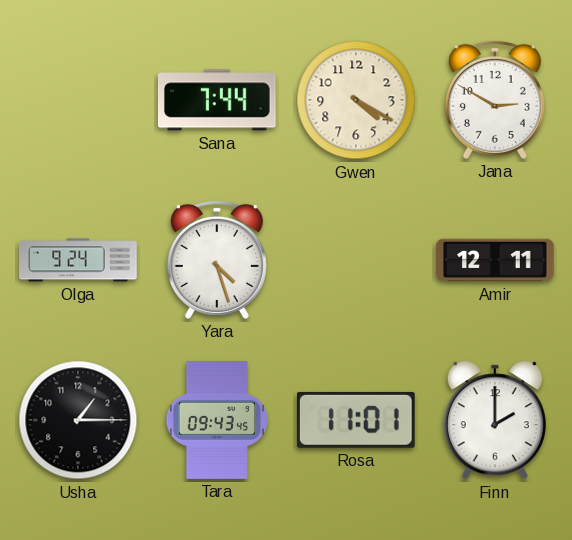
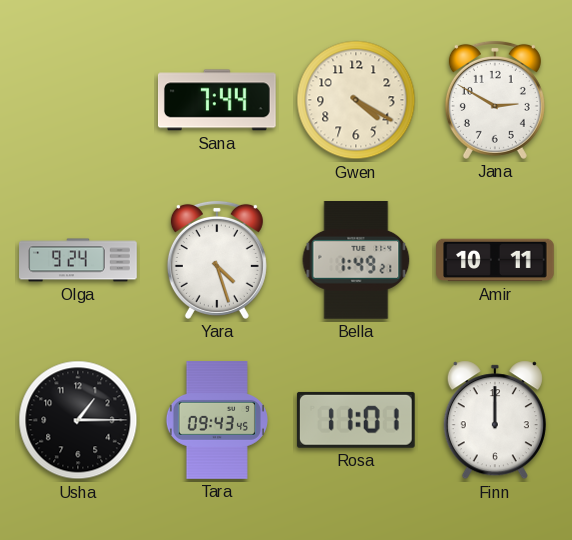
Bella: none -> 1:49 (356, 261)
Amir: 12:11 -> 10:11 (495, 260)
Finn: 2:00 -> 12:00 (495, 420)
